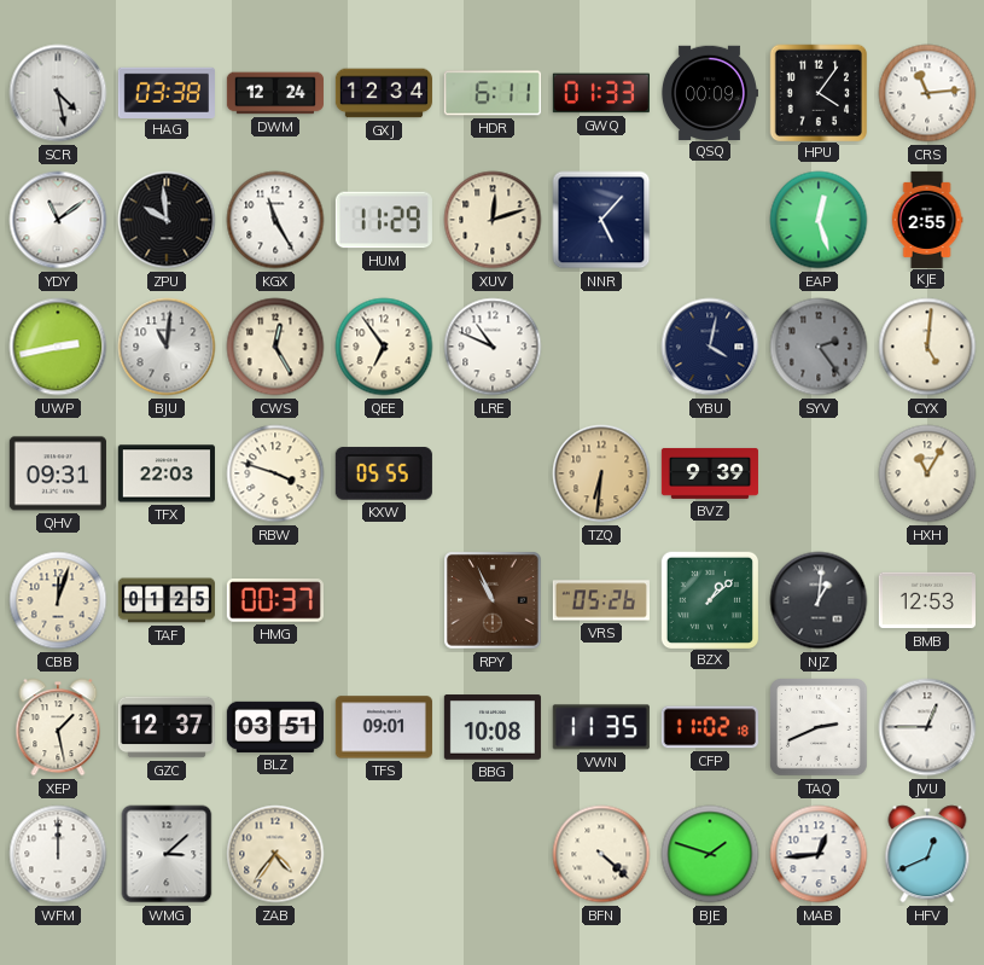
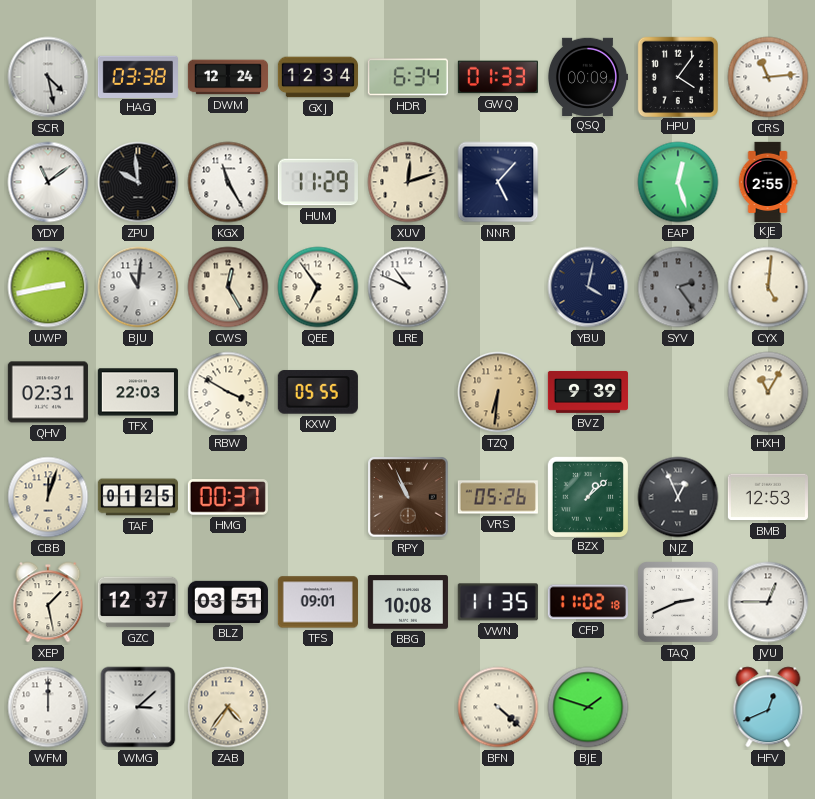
HDR: 6:11 -> 6:34 (408, 77)
QHV: 09:31 -> 02:31 (48, 392)
RBW: 3:48 -> 3:50 (228, 392)
NJZ: 1:01 -> 12:56 (678, 497)
MAB: 12:44 -> none (819, 854)
